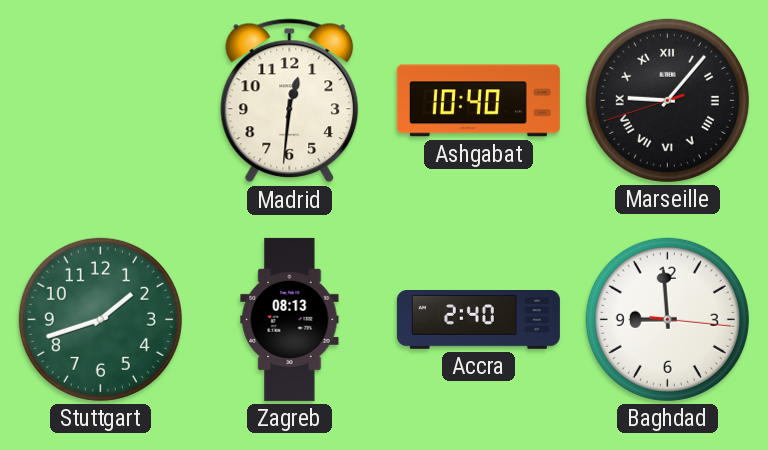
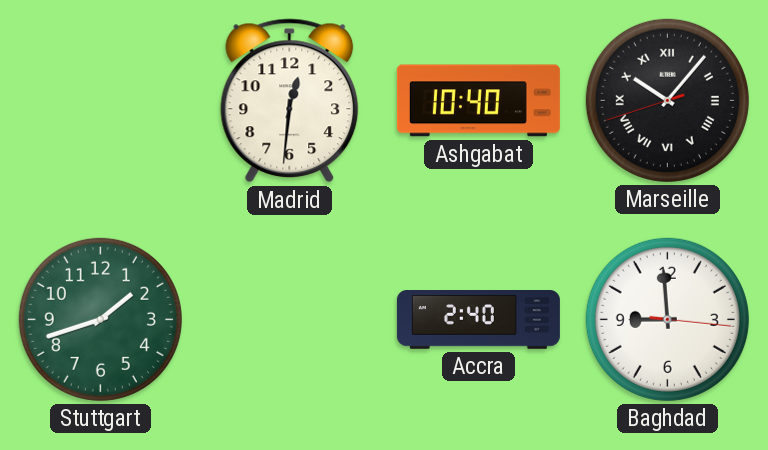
Marseille: 9:06 -> 10:06 (667, 100)
Zagreb: 08:13 -> none (290, 319)
